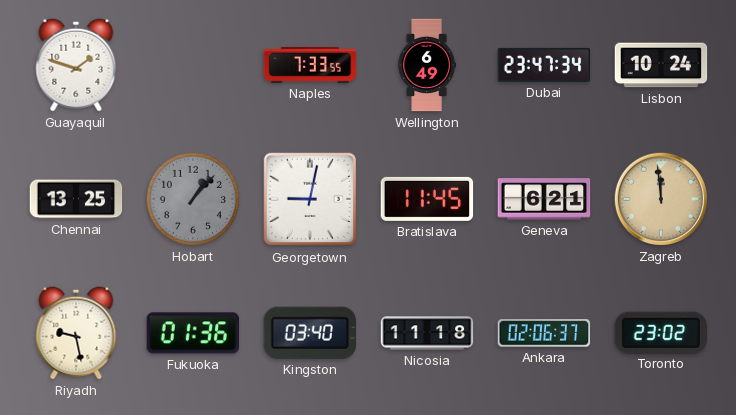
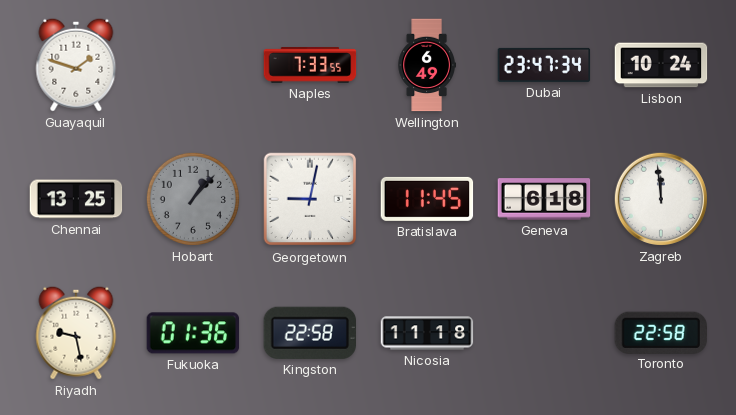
Geneva: 6:21 -> 6:18 (544, 199)
Zagreb dial: champagne -> white (661, 199)
Kingston: 03:40 -> 22:58 (309, 333)
Ankara: 02:06 -> none (544, 333)
Toronto: 23:02 -> 22:58 (660, 332)
